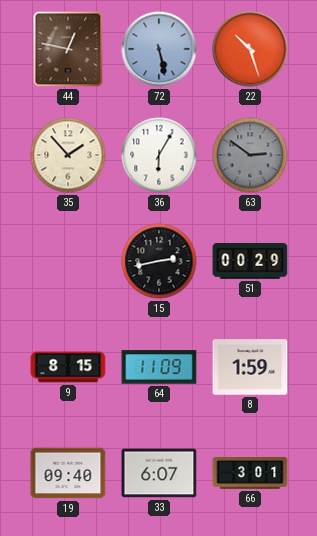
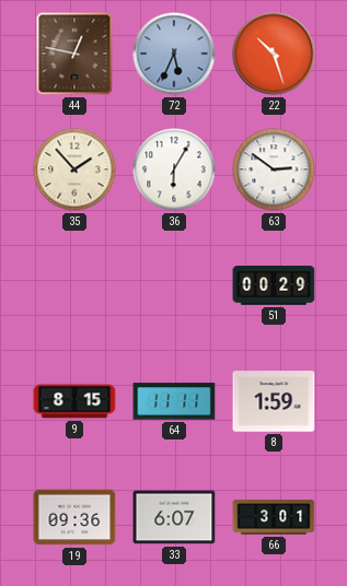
72: 5:28 -> 5:34 (174, 54)
63 dial: grey -> white (274, 169)
15: 2:43 -> none (159, 261)
64: 11:09 -> 11:11 (174, 401)
19: 09:40 -> 09:36 (74, 517)
